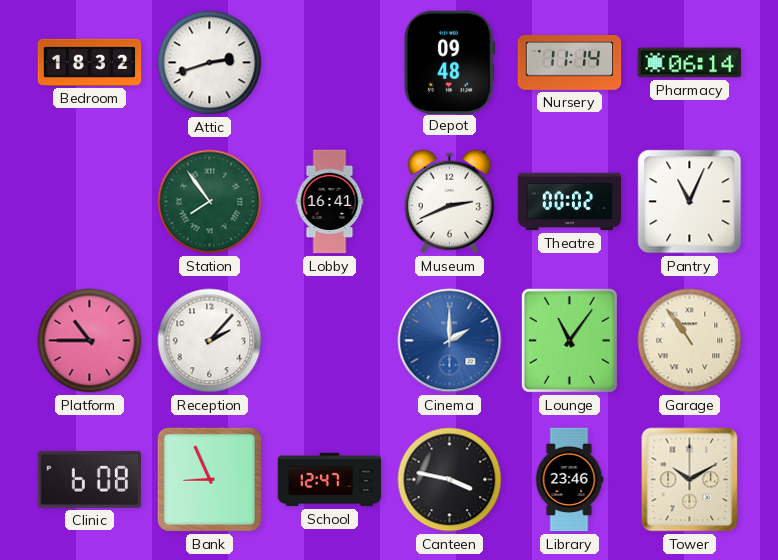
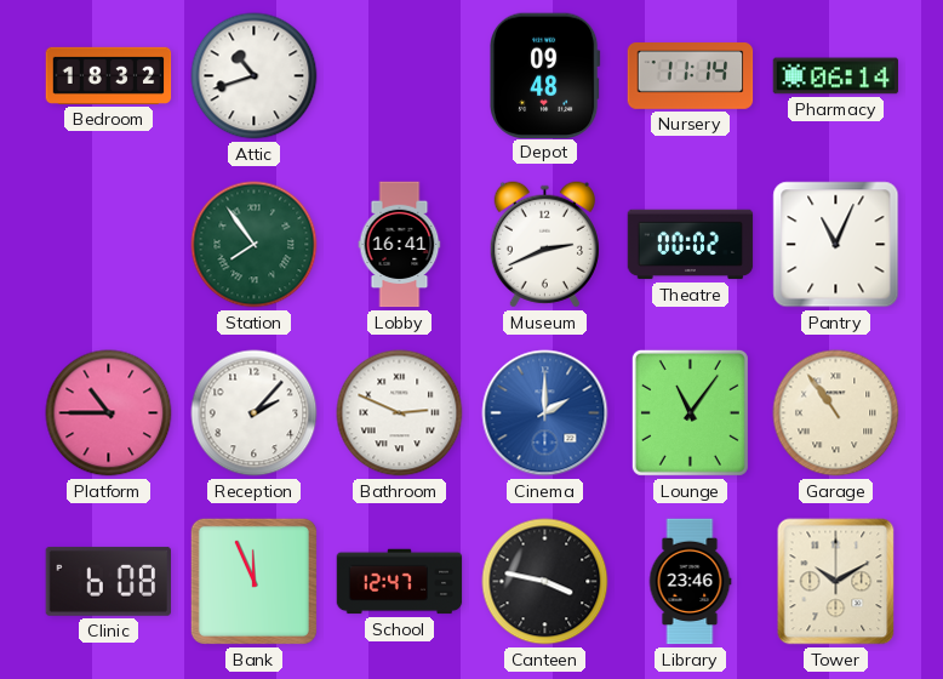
Attic: 2:42 -> 10:42 (255, 76)
Bathroom: none -> 2:49 (400, 413)
Bank: 8:56 -> 11:56 (253, 581)
